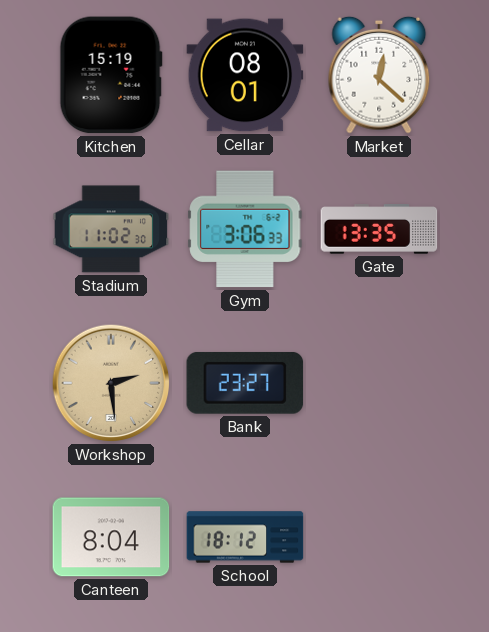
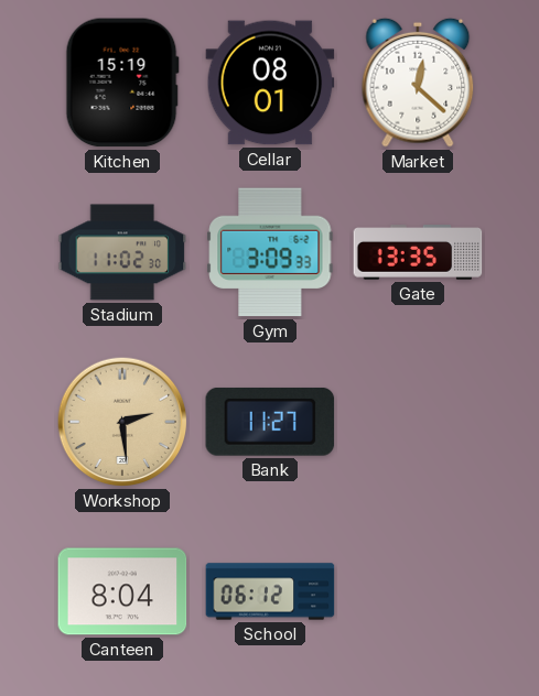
Gym: 3:06 -> 3:09 (270, 252)
Bank: 23:27 -> 11:27 (270, 422)
School: 18:12 -> 06:12 (270, 591)
